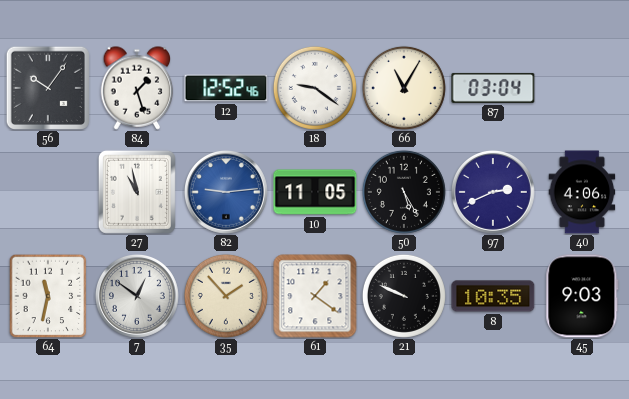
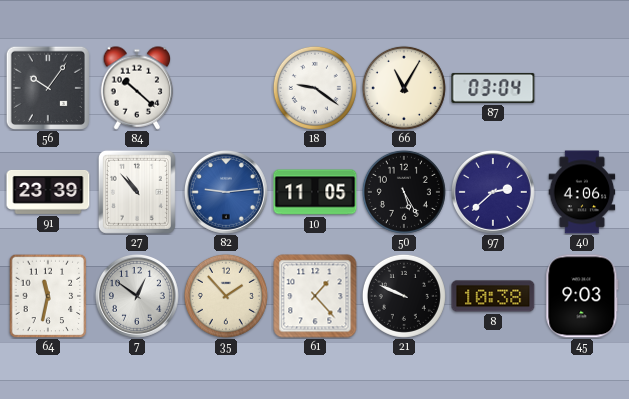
84: 1:27 -> 10:22 (137, 88)
12: 12:52 -> none (226, 88)
91: none -> 23:39 (48, 192)
27: 10:58 -> 10:53 (137, 192)
97: 2:41 -> 2:38 (493, 192)
61: 1:21 -> 1:23 (315, 296)
8: 10:35 -> 10:38 (493, 296)
